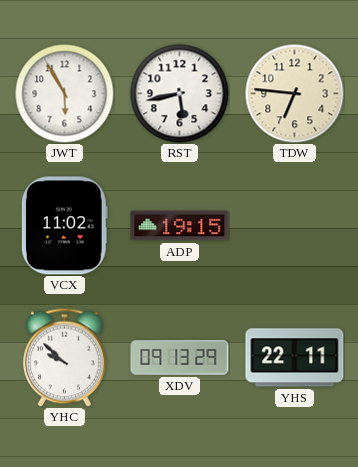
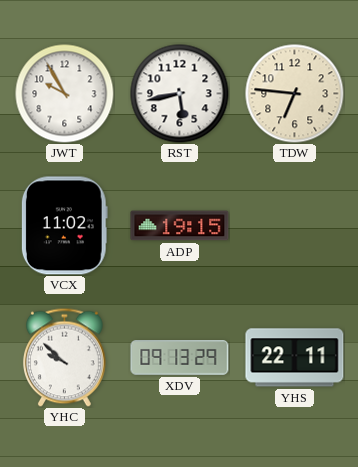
JWT: 5:55 -> 9:55 (65, 94)
